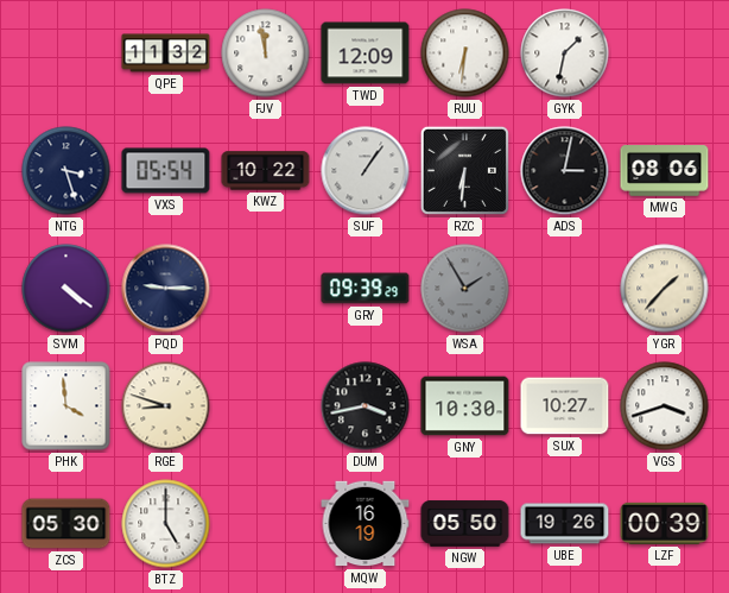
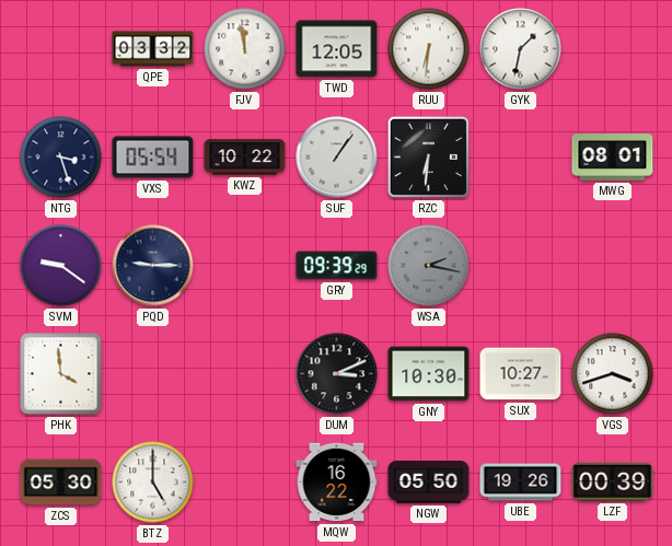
QPE: 11:32 -> 03:32 (153, 49)
TWD: 12:09 -> 12:05 (337, 49)
ADS: 3:02 -> none (565, 171)
MWG: 08:06 -> 08:01 (613, 158)
SVM: 4:21 -> 9:21 (61, 266)
WSA: 1:55 -> 2:17 (429, 266)
YGR: 1:37 -> none (665, 289)
RGE: 8:48 -> none (166, 406)
DUM: 3:43 -> 3:11 (337, 374)
MQW: 16:19 -> 16:22 (337, 483)
